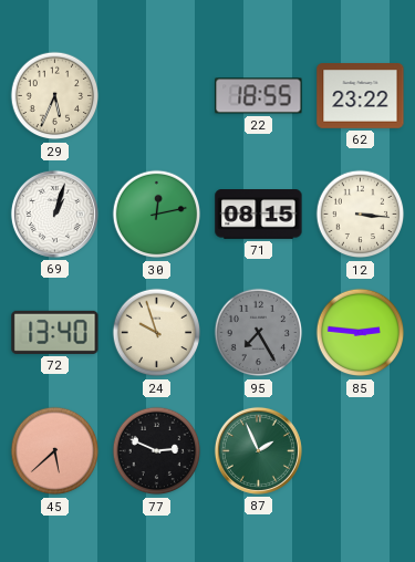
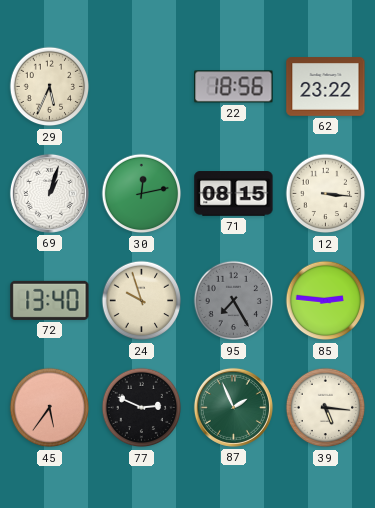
22: 18:55 -> 18:56 (234, 87)
45: 5:38 -> 5:36 (50, 408)
39: none -> 5:16 (326, 408)
